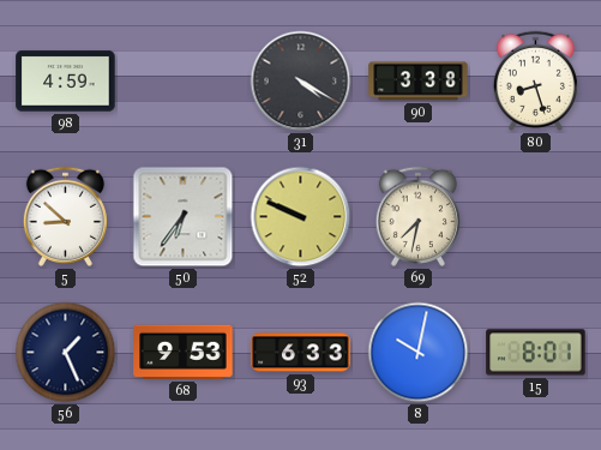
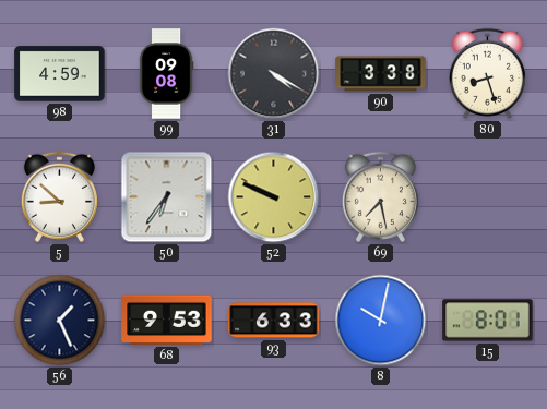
99: none -> 09:08 (166, 74)
69: 7:32 -> 7:28 (380, 196)
